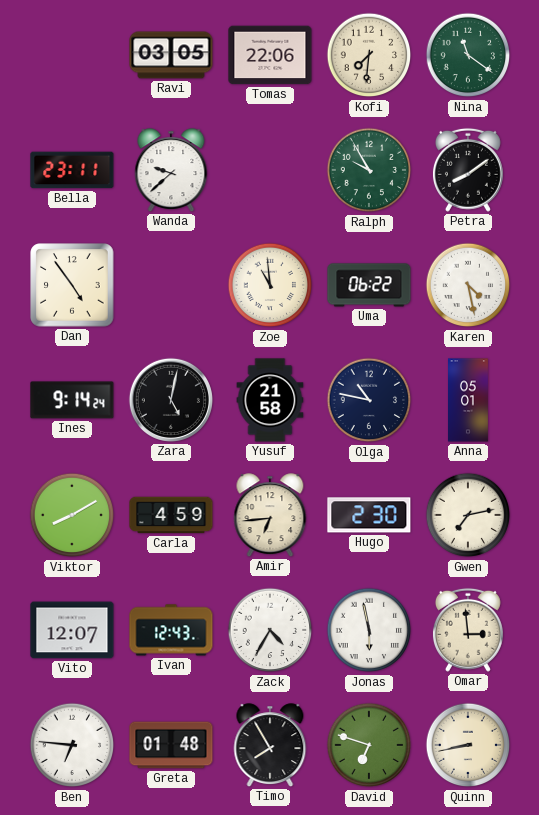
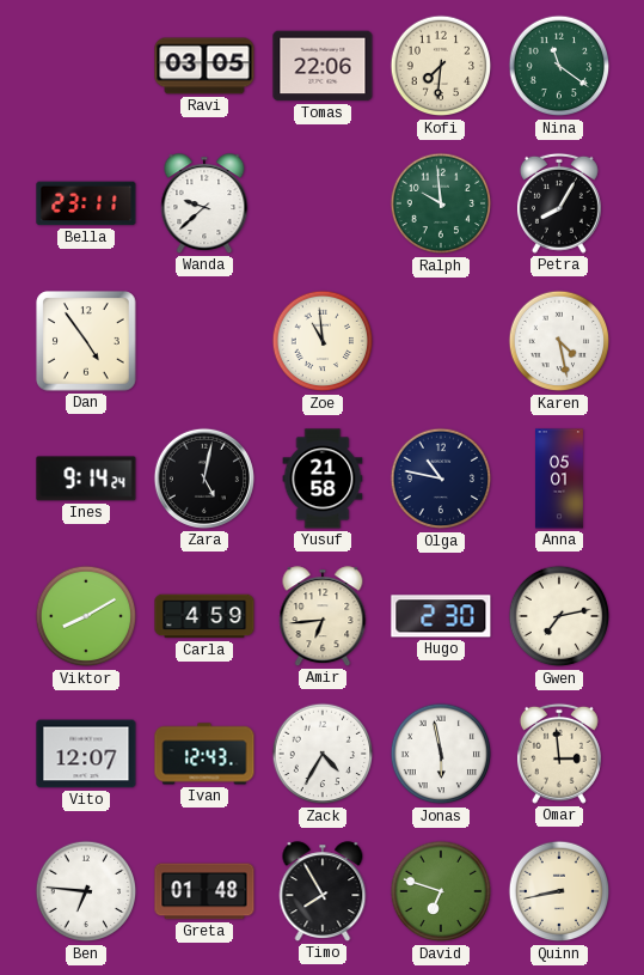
Ralph: 9:55 -> 9:59 (441, 203)
Petra: 8:09 -> 8:05 (559, 203)
Uma: 06:22 -> none (369, 285)
